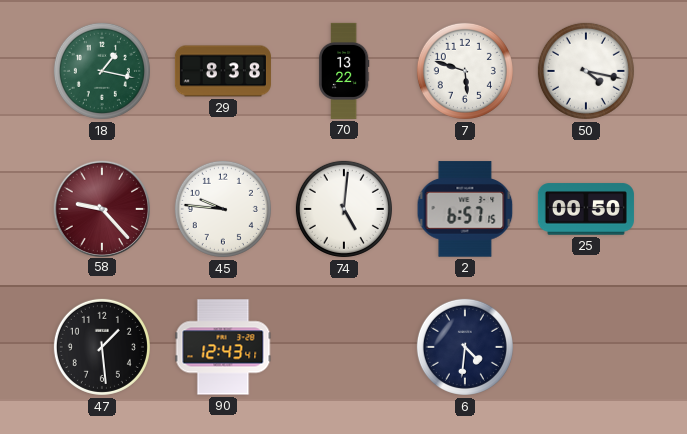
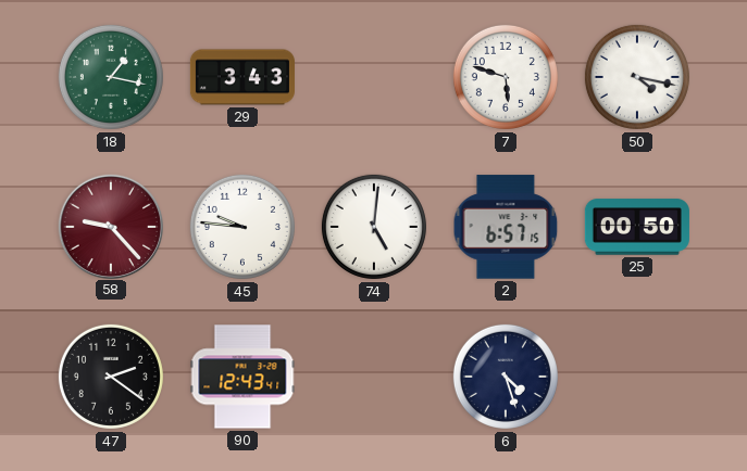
29: 8:38 -> 3:43 (242, 77)
70: 13:22 -> none (344, 71)
47: 1:29 -> 2:21 (111, 377)
6: 4:31 -> 4:27 (506, 377)
